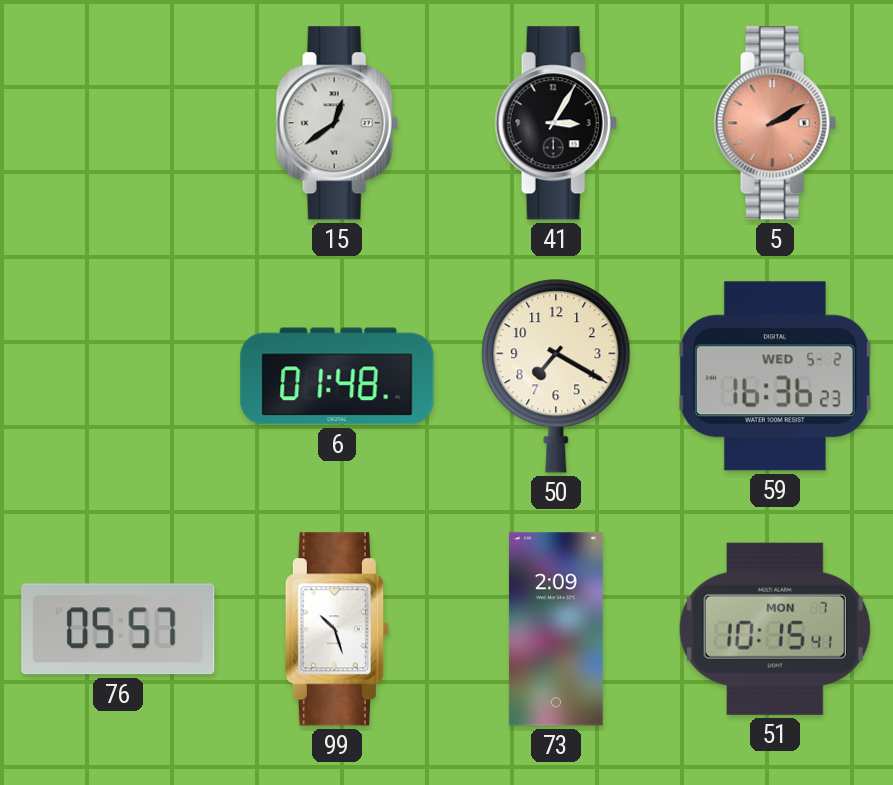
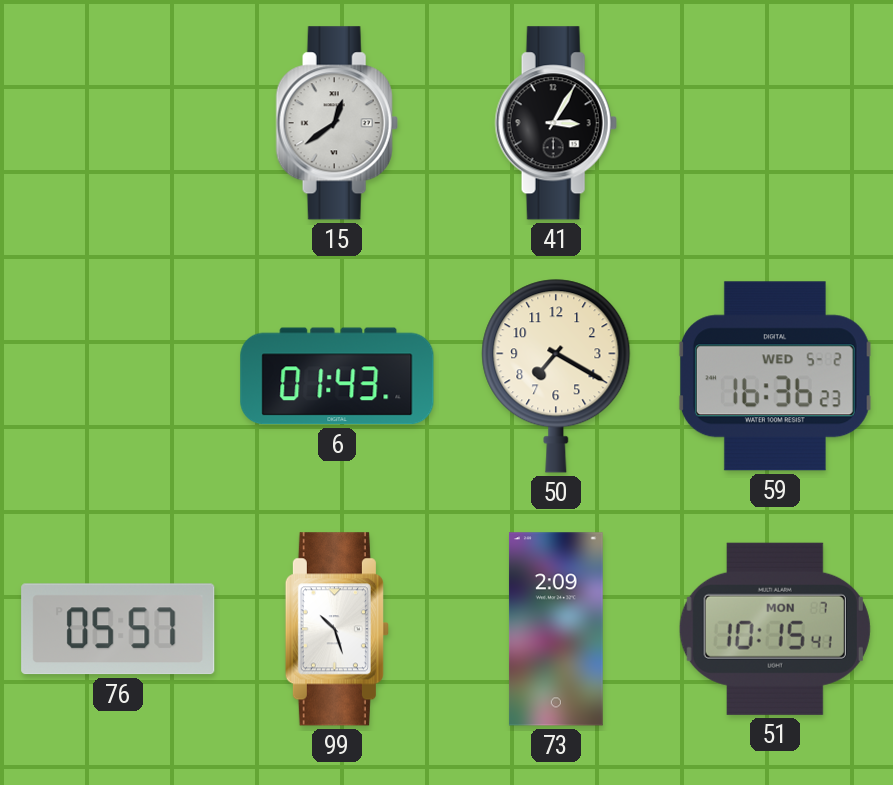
5: 2:10 -> none (775, 123)
6: 01:48 -> 01:43 (337, 376)
